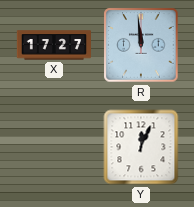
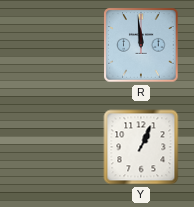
X: 17:27 -> none (54, 45)
Y: 12:04 -> 1:04 (141, 147)
